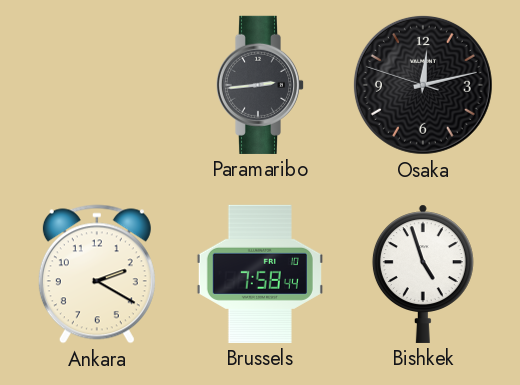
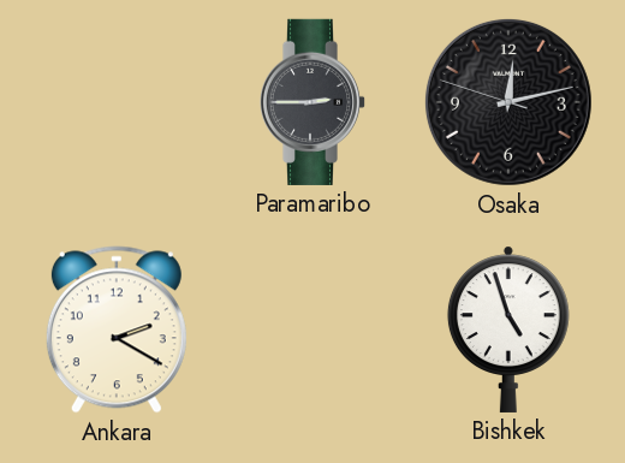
Paramaribo: 2:44 -> 2:45 (312, 102)
Brussels: 7:58 -> none (260, 274)
